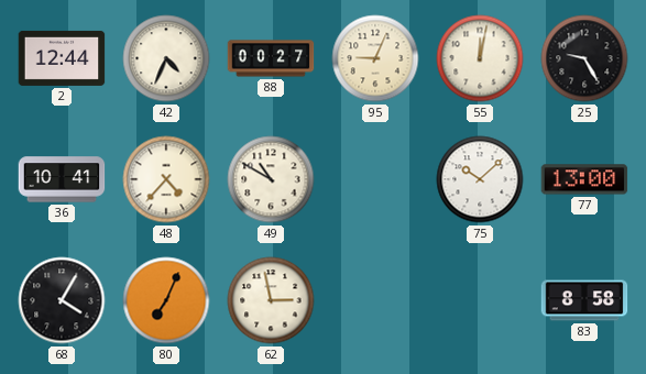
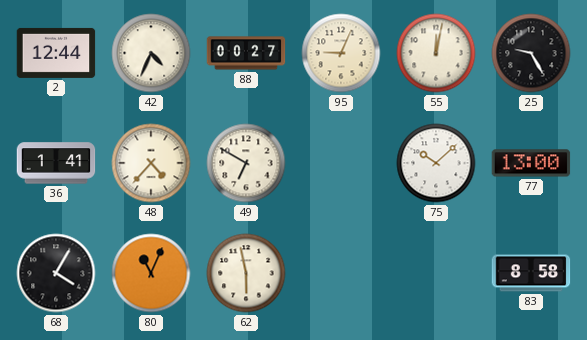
36: 10:41 -> 1:41 (56, 163)
49: 10:50 -> 6:50 (246, 163)
80: 7:04 -> 11:04 (151, 273)
62: 2:58 -> 5:58 (246, 273)
